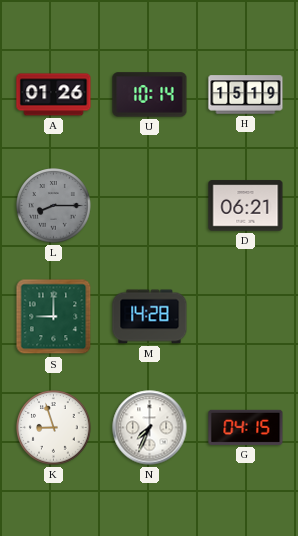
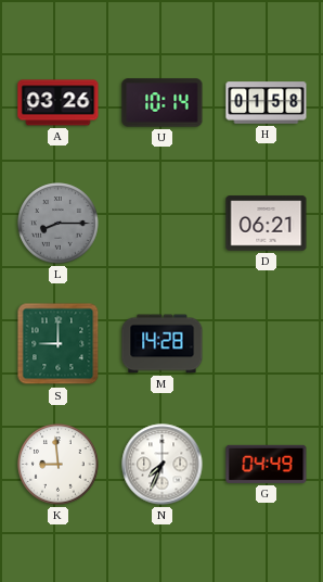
A: 01:26 -> 03:26 (59, 103)
H: 15:19 -> 01:58 (267, 103)
K: 8:57 -> 8:59 (59, 465)
G: 04:15 -> 04:49 (267, 464)
